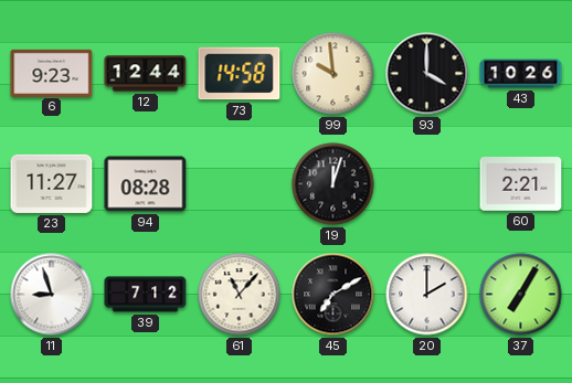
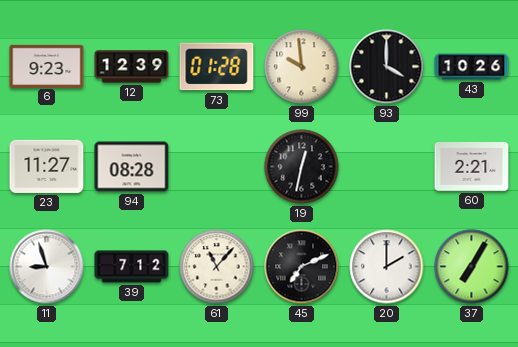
12: 12:44 -> 12:39 (132, 67)
73: 14:58 -> 01:28 (217, 67)
19: 12:03 -> 12:32 (302, 167)
45: 7:10 -> 7:11 (302, 267)
